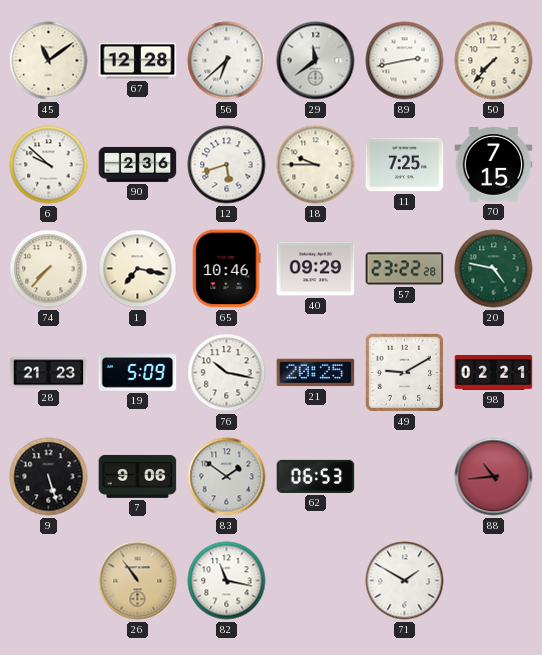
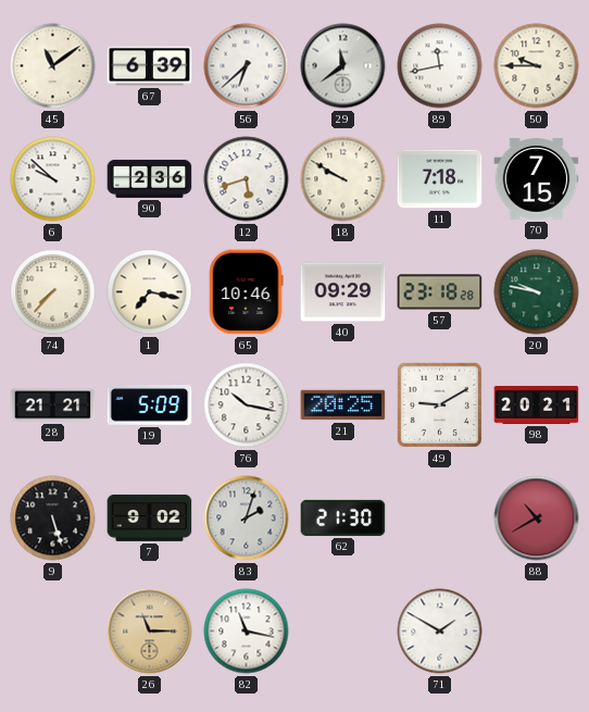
67: 12:28 -> 6:39 (150, 66)
89: 2:43 -> 11:43 (440, 66)
50: 7:37 -> 9:45 (537, 66)
18: 9:45 -> 9:50 (343, 179)
11: 7:25 -> 7:18 (440, 179)
57: 23:22 -> 23:18 (440, 292)
20: 4:47 -> 9:47 (537, 292)
28: 21:23 -> 21:21 (53, 405)
98: 02:21 -> 20:21 (537, 405)
7: 9:06 -> 9:02 (150, 517)
83: 1:51 -> 2:03 (247, 519)
62: 06:53 -> 21:30 (343, 517)
88: 10:44 -> 10:40 (537, 519)
26: 10:54 -> 11:15 (150, 632)
